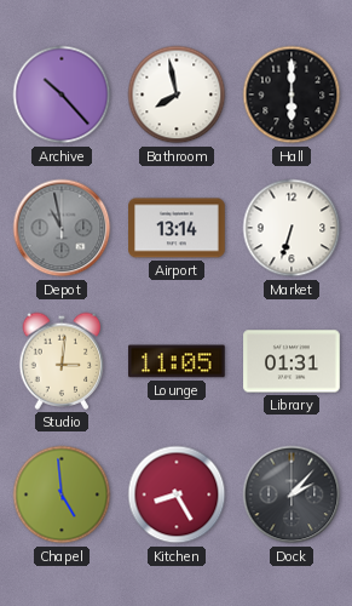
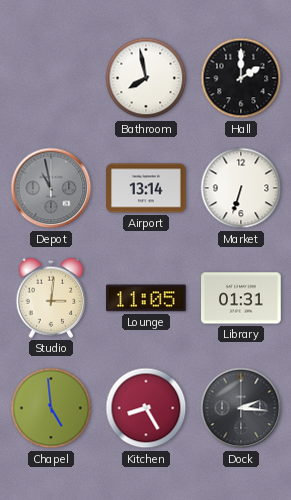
Archive: 10:23 -> none (62, 95)
Hall: 6:00 -> 2:00 (241, 78)
Dock: 2:07 -> 2:16 (241, 408)
